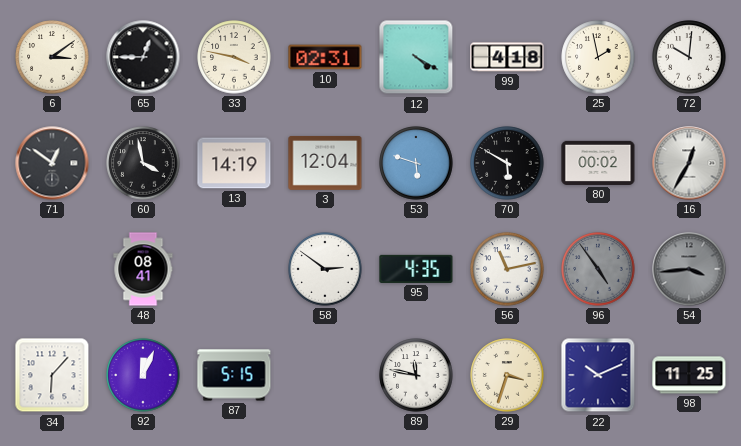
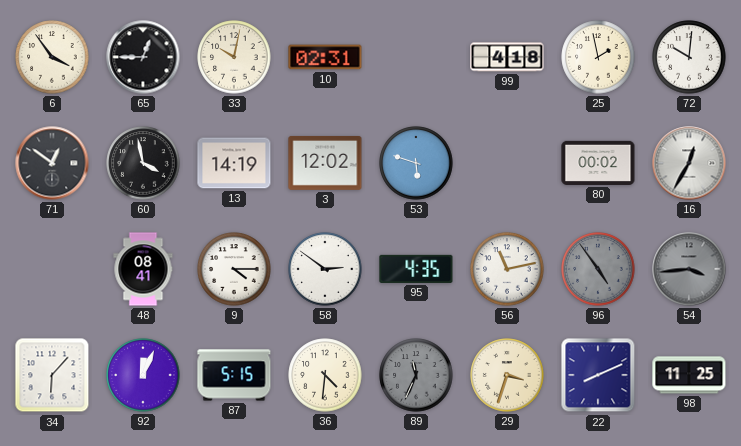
6: 3:09 -> 3:54 (52, 57)
33: 3:47 -> 10:02 (234, 57)
12: 4:20 -> none (416, 57)
3: 12:04 -> 12:02 (325, 163)
70: 5:50 -> none (507, 163)
9: none -> 4:15 (234, 269)
36: none -> 4:31 (325, 375)
89: 11:47 -> 11:34 (416, 375)
89 dial: white -> grey (416, 375)
22: 10:11 -> 8:11 (598, 375)
